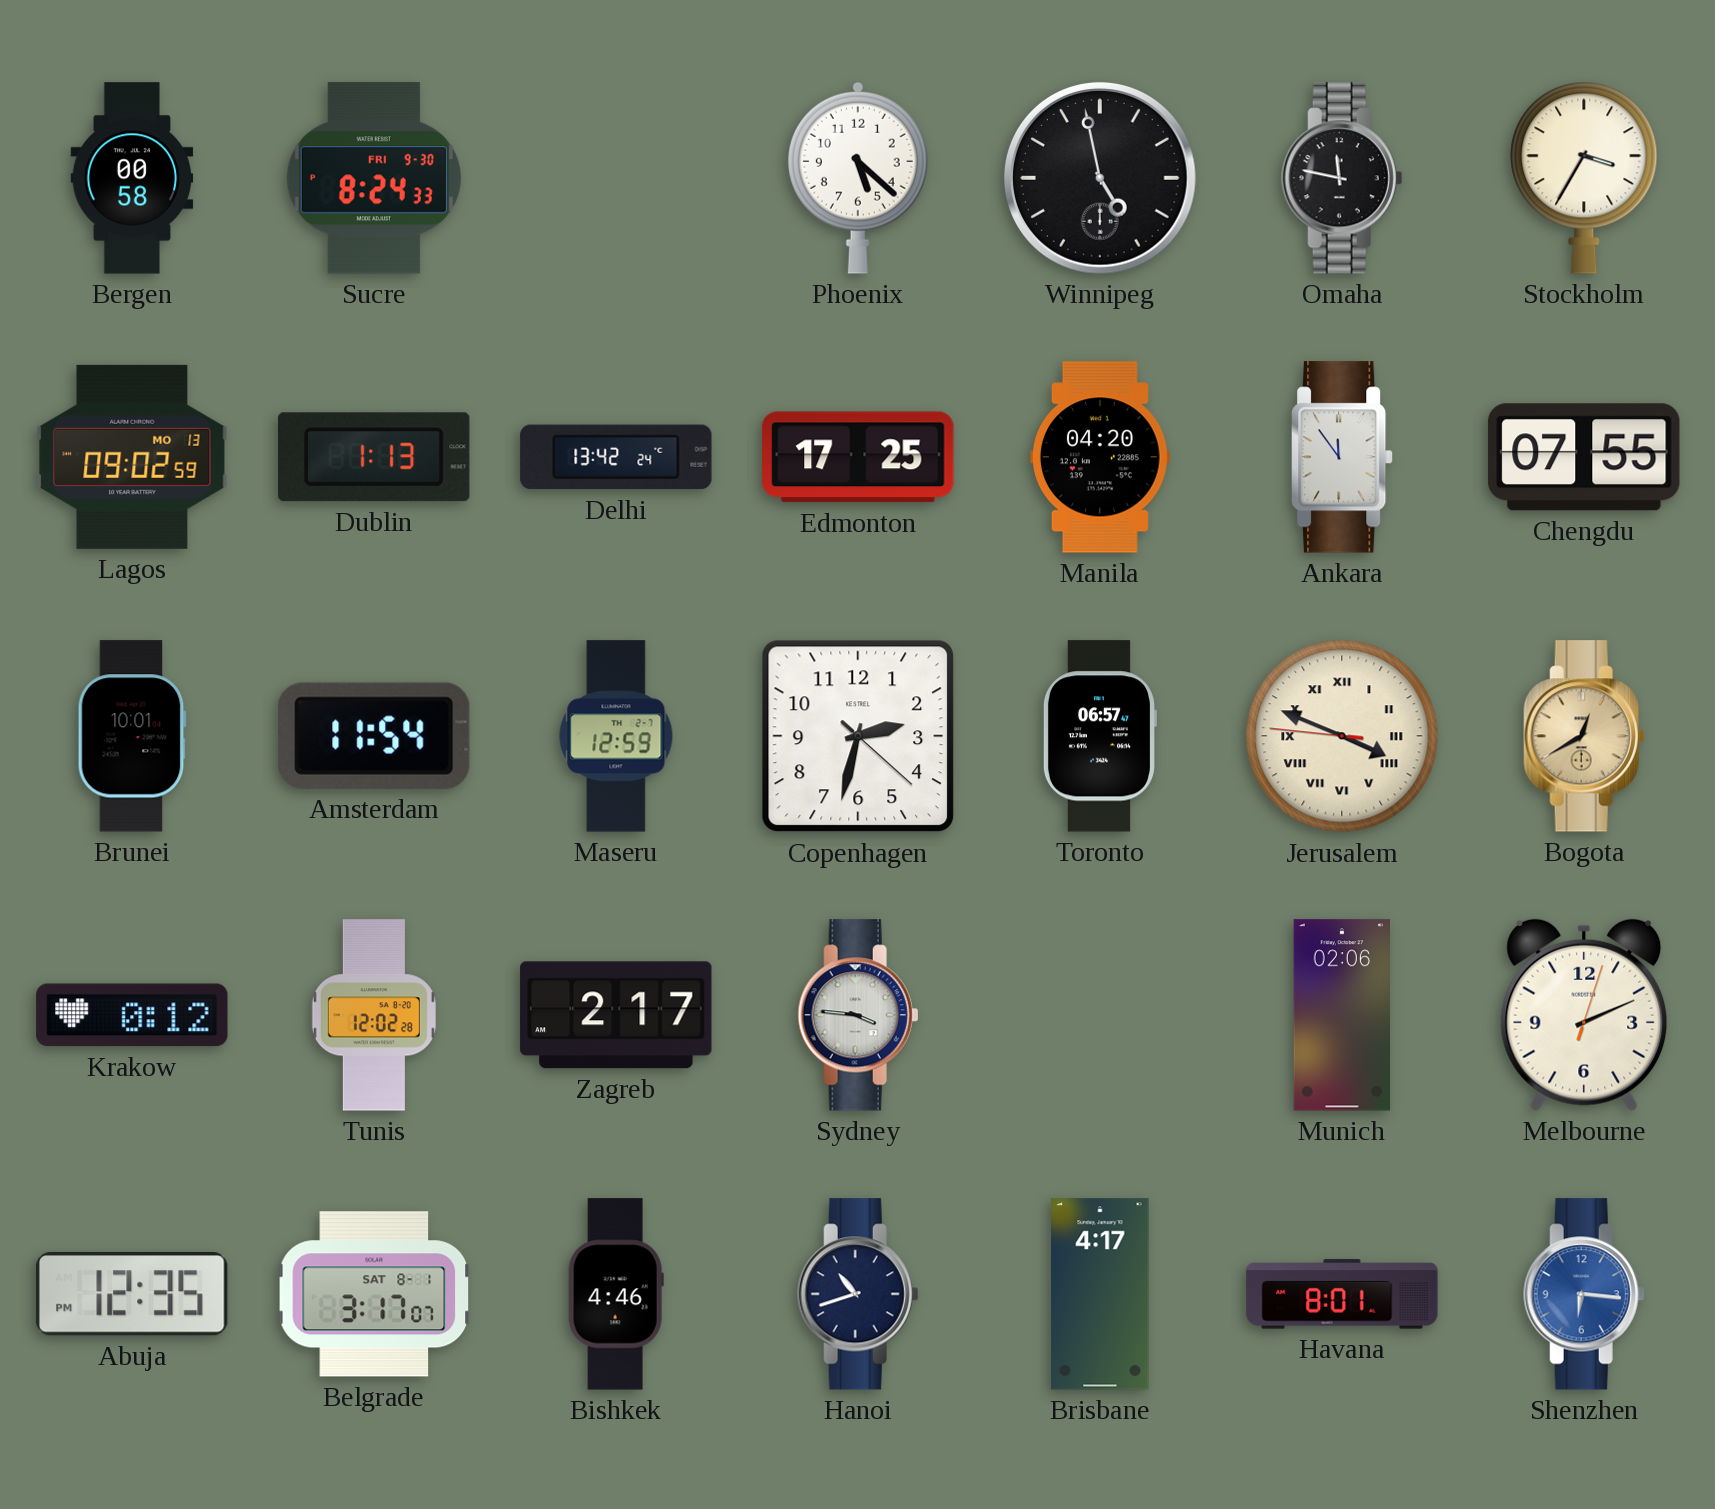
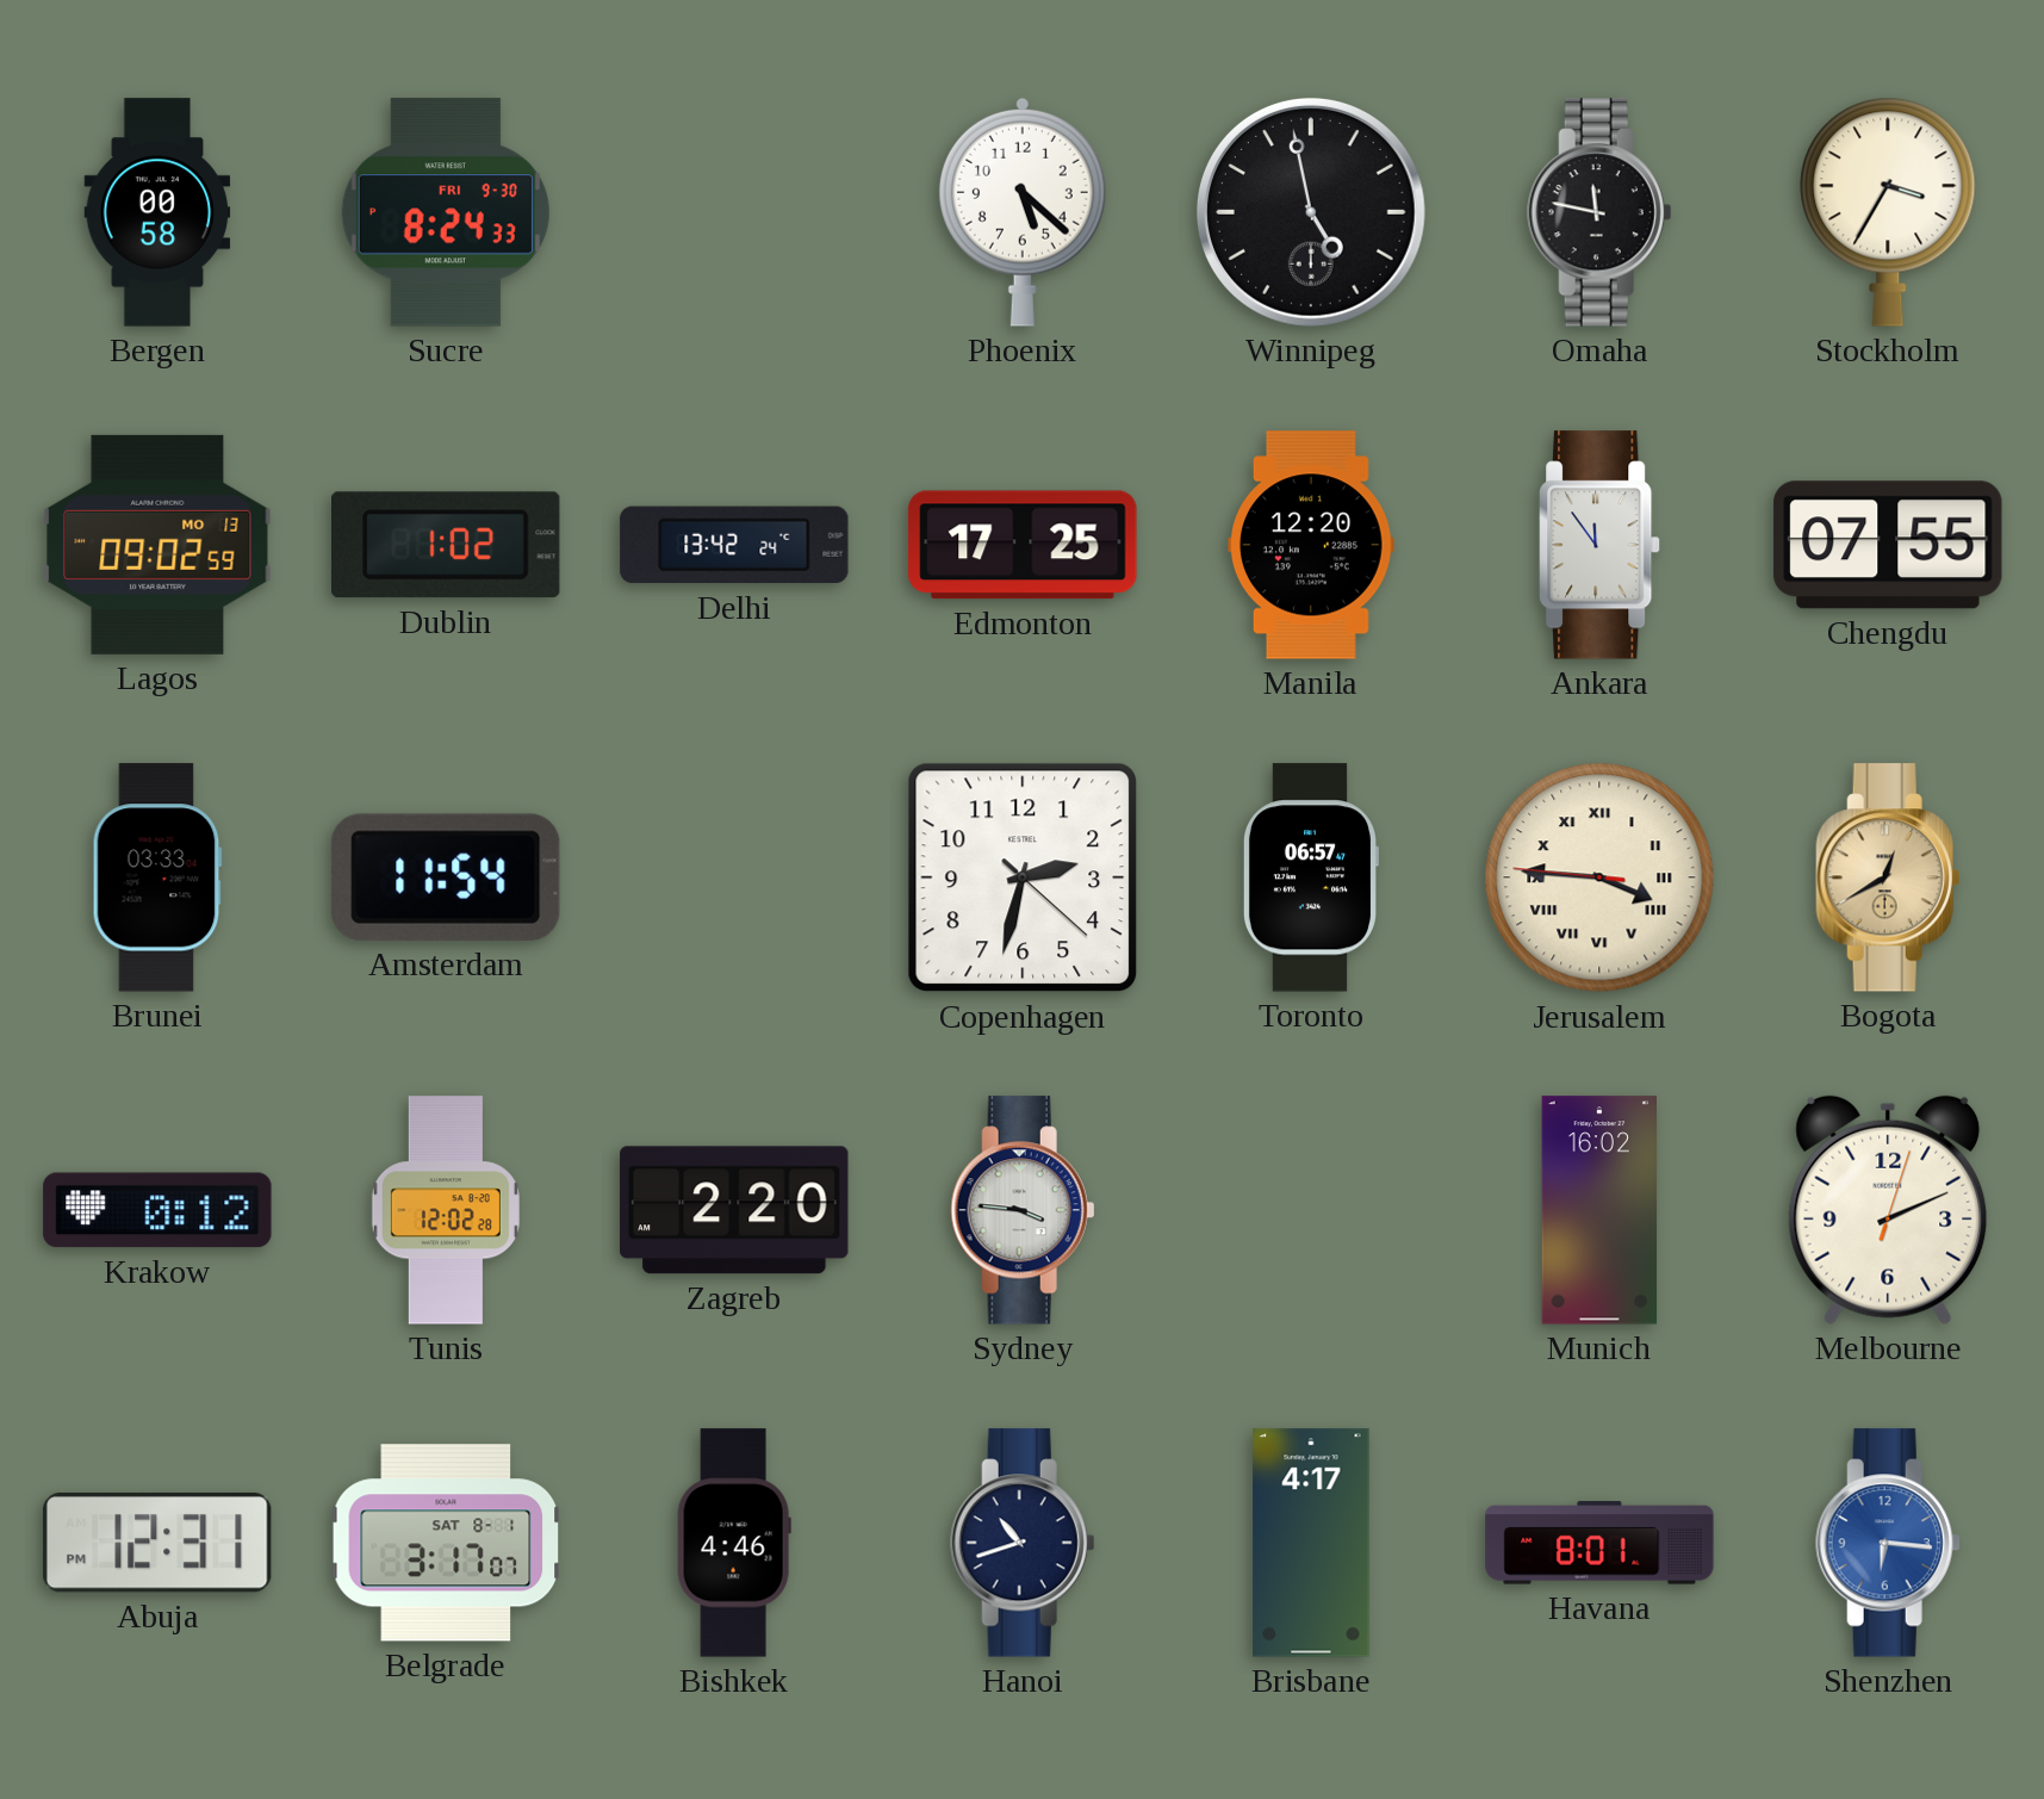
Dublin: 1:13 -> 1:02 (447, 545)
Manila: 04:20 -> 12:20 (1312, 545)
Brunei: 10:01 -> 03:33 (157, 877)
Maseru: 12:59 -> none (616, 736)
Jerusalem: 3:48 -> 3:45 (1599, 877)
Zagreb: 2:17 -> 2:20 (734, 1210)
Munich: 02:06 -> 16:02 (1598, 1210)
Abuja: 12:35 -> 12:31 (157, 1544)
